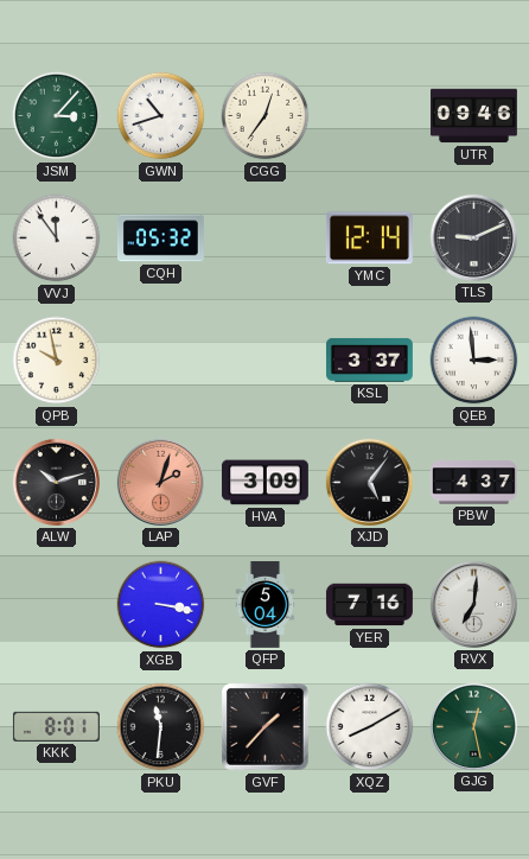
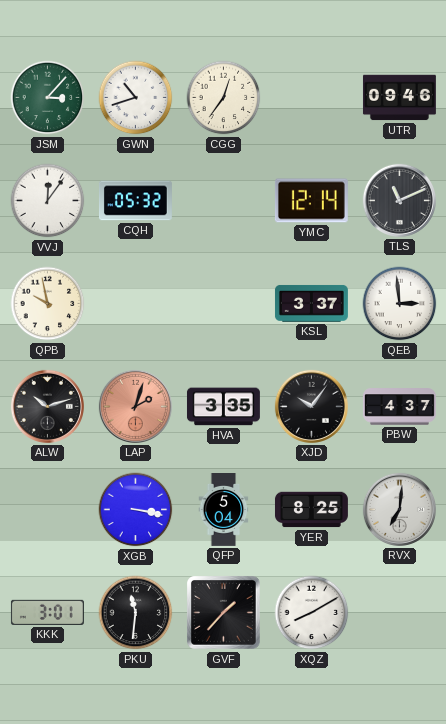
VVJ: 11:54 -> 12:06 (48, 201)
TLS: 9:11 -> 11:11 (399, 200)
HVA: 3:09 -> 3:35 (223, 407)
XJD: 5:06 -> 10:06 (311, 406)
YER: 7:16 -> 8:25 (311, 510)
KKK: 8:01 -> 3:01 (47, 612)
GJG: 12:28 -> none (473, 726)
